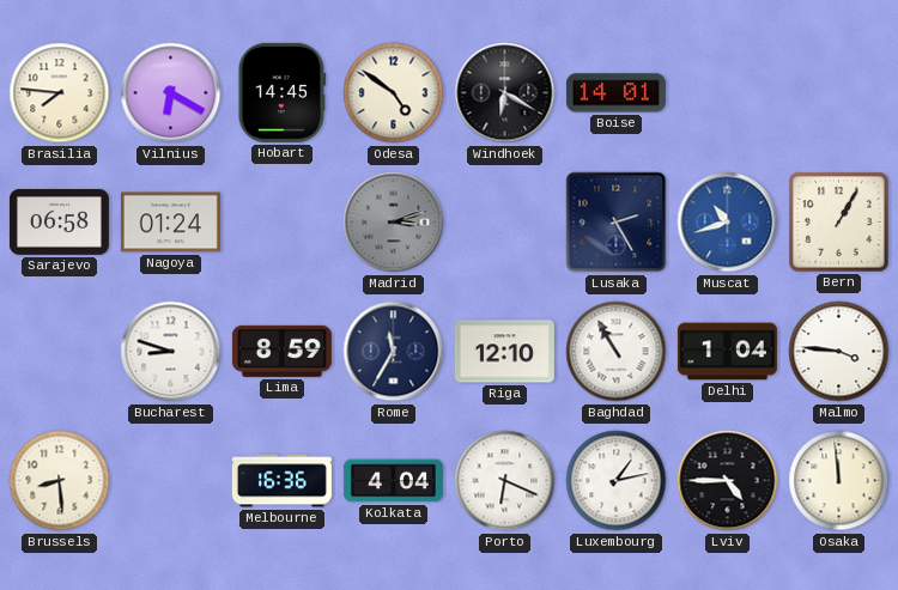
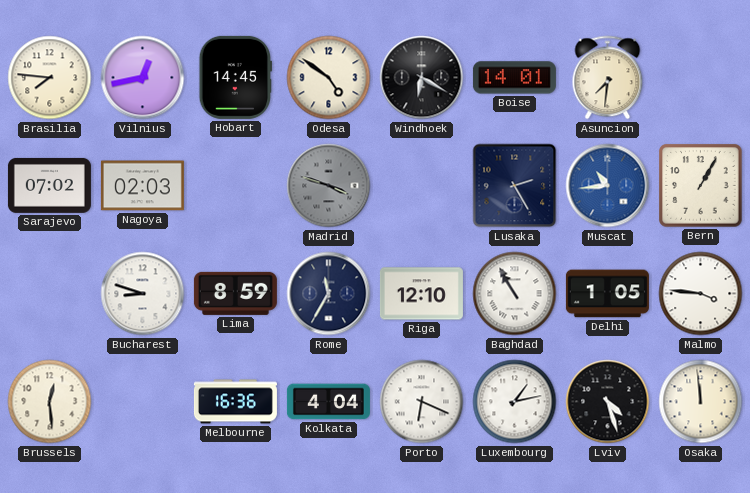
Vilnius: 6:20 -> 12:43 (143, 78)
Asuncion: none -> 7:31 (608, 78)
Sarajevo: 06:58 -> 07:02 (49, 185)
Nagoya: 01:24 -> 02:03 (142, 186)
Madrid: 3:12 -> 3:48 (329, 186)
Muscat: 10:42 -> 10:44 (608, 186)
Delhi: 1:04 -> 1:05 (607, 294)
Brussels: 8:29 -> 12:29 (50, 402)
Lviv: 4:45 -> 4:27 (608, 402)
